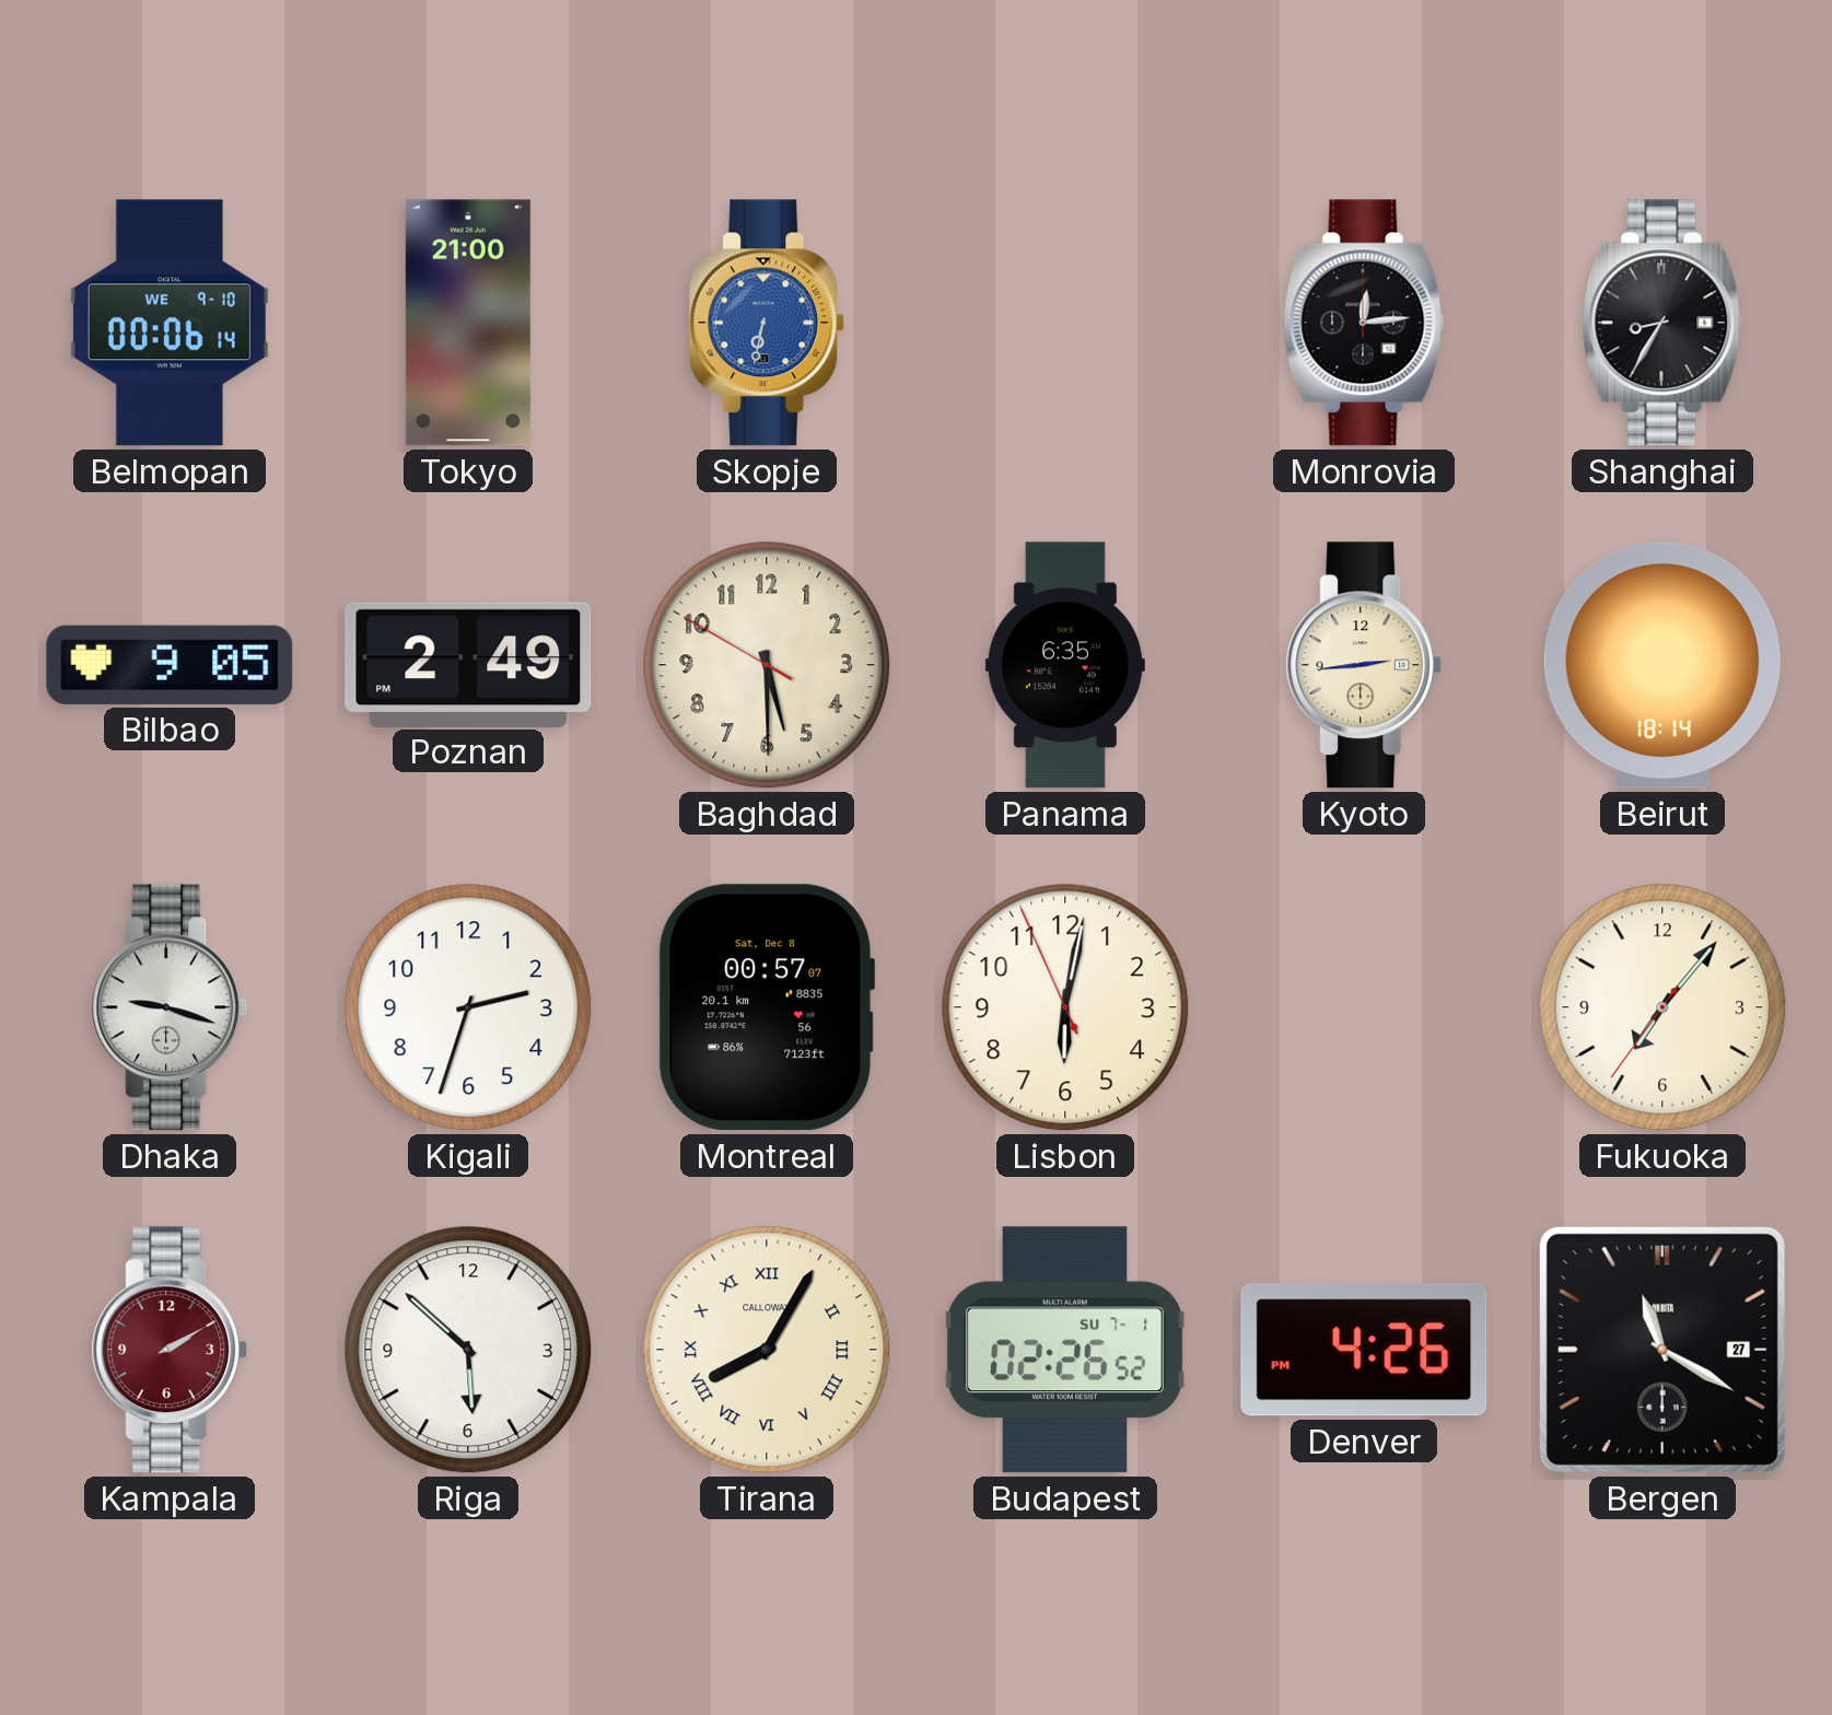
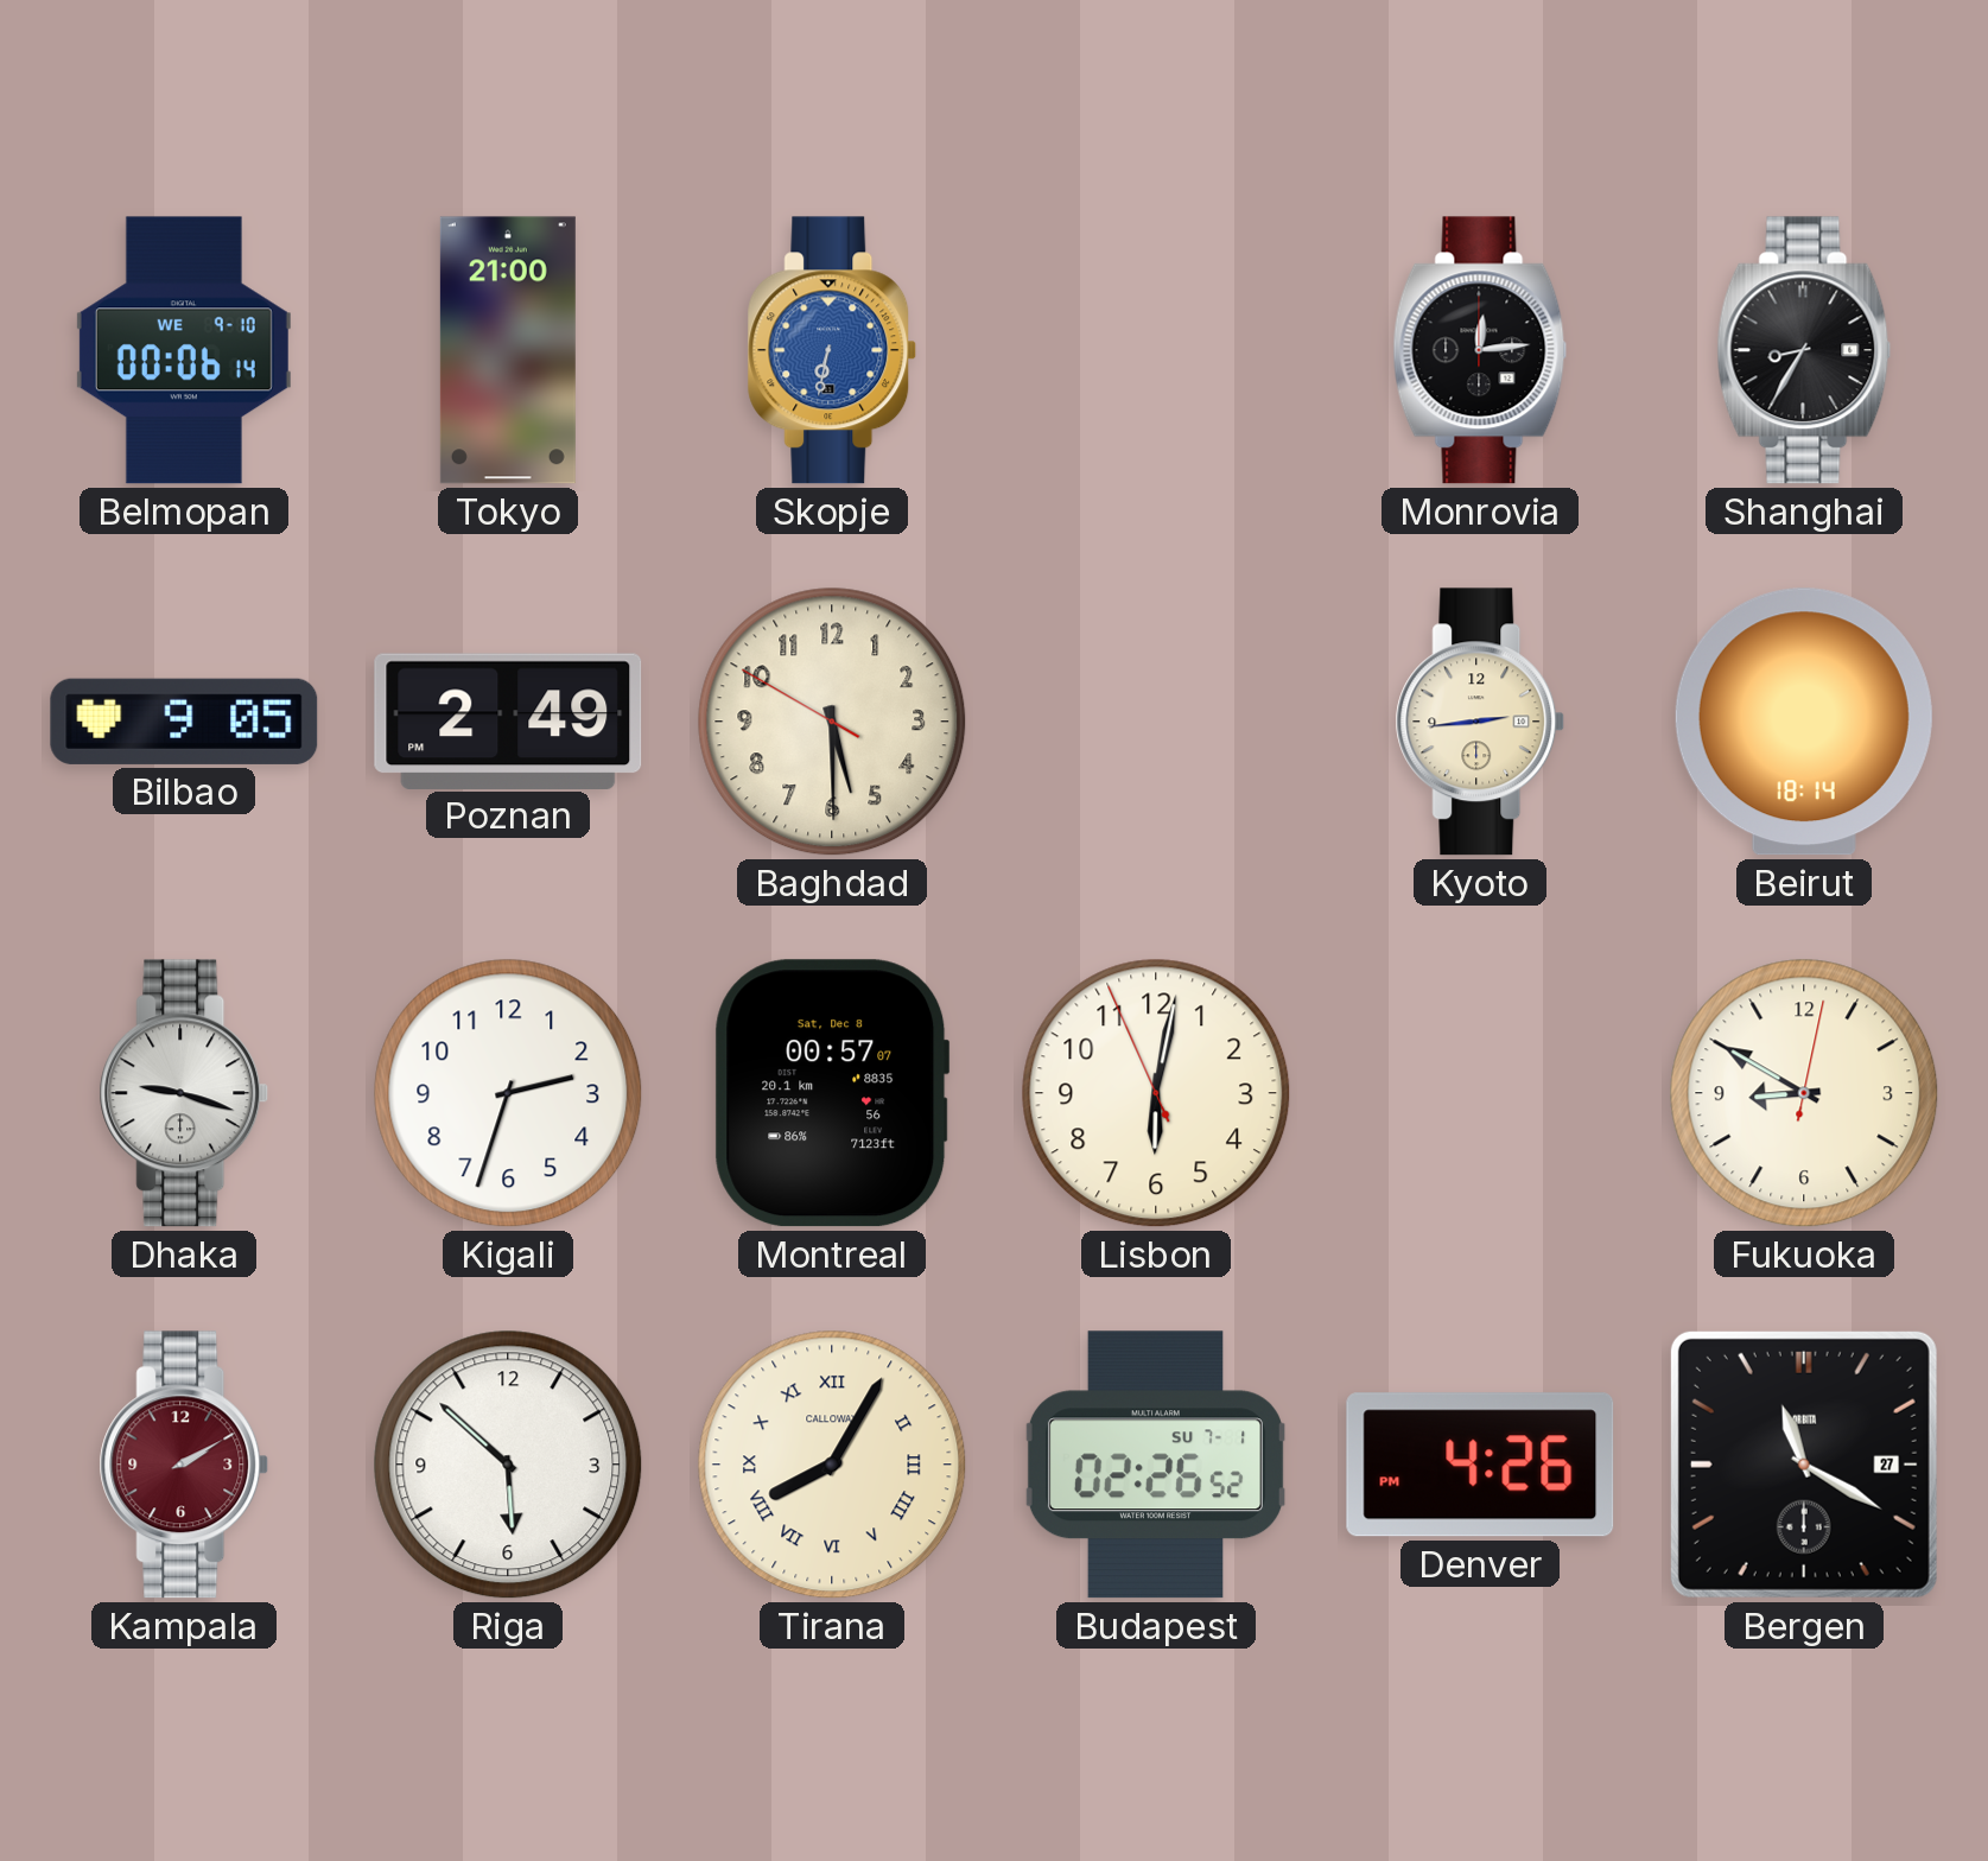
Panama: 6:35 -> none (1065, 665)
Fukuoka: 7:06 -> 8:50 (1804, 1093)
